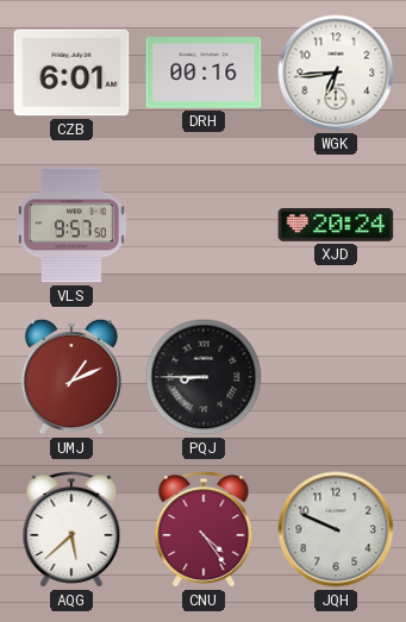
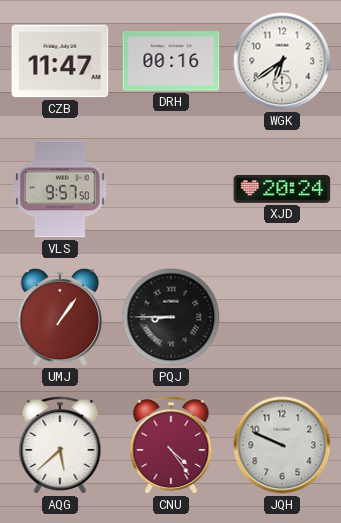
CZB: 6:01 -> 11:47 (60, 61)
WGK: 6:44 -> 6:39 (282, 61)
UMJ: 1:11 -> 1:06 (60, 317)
